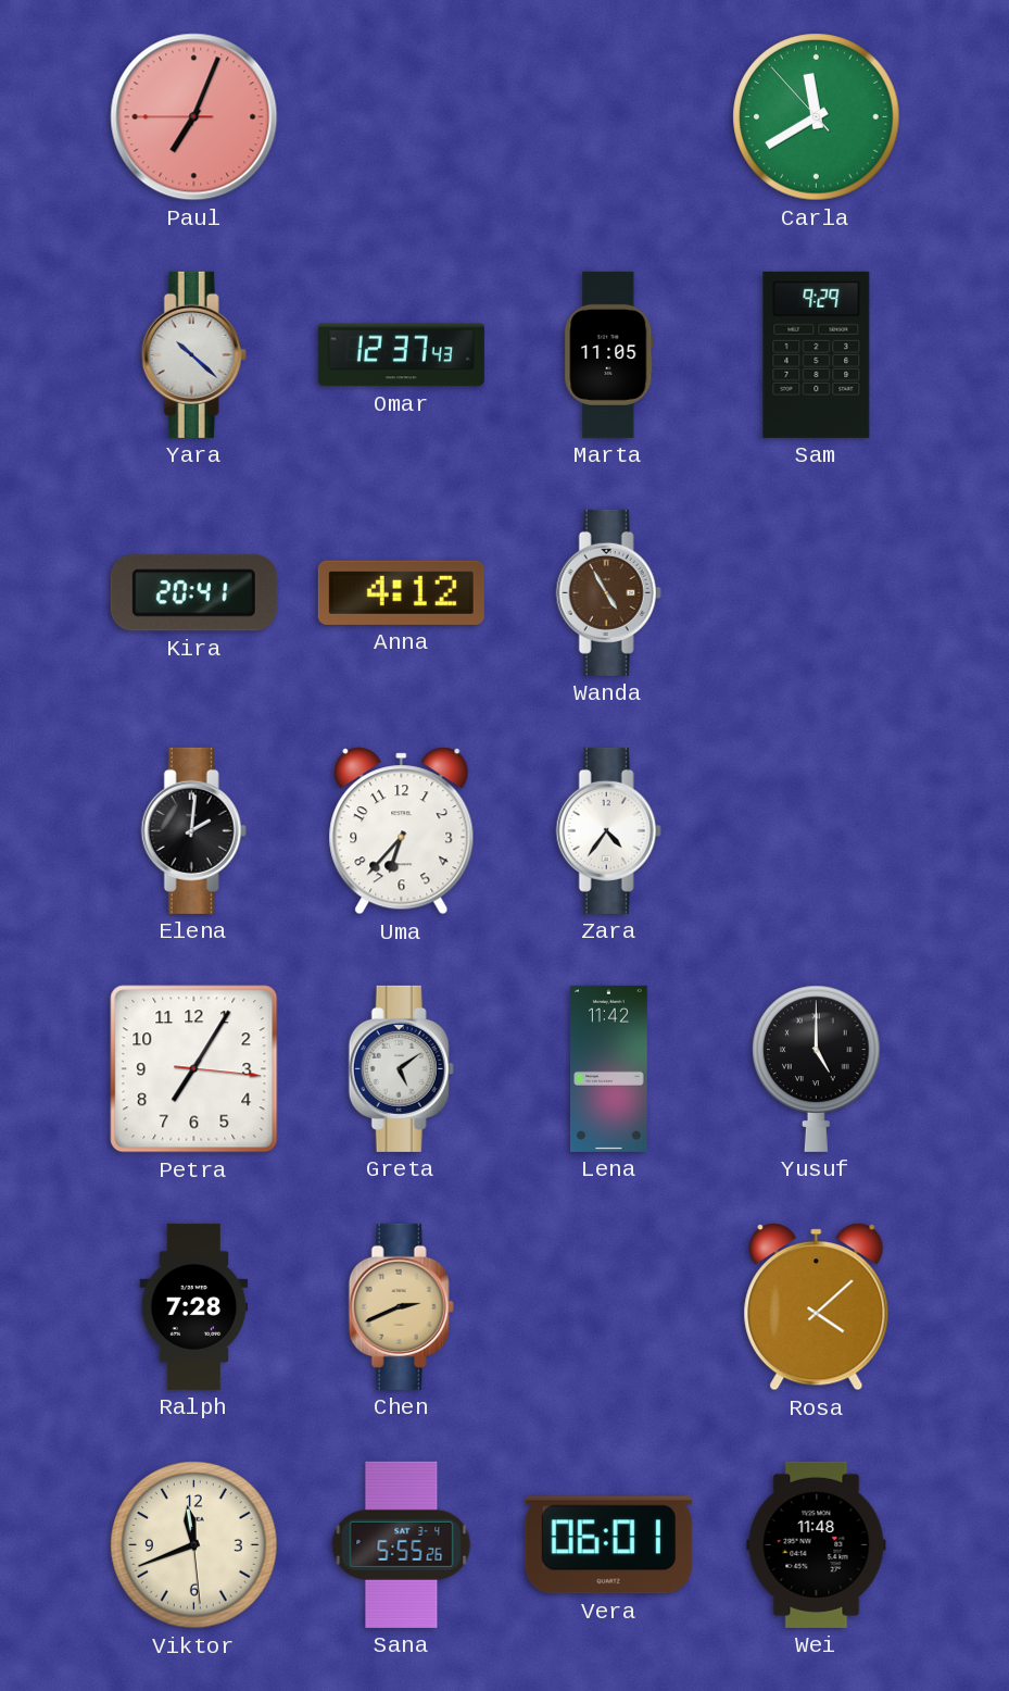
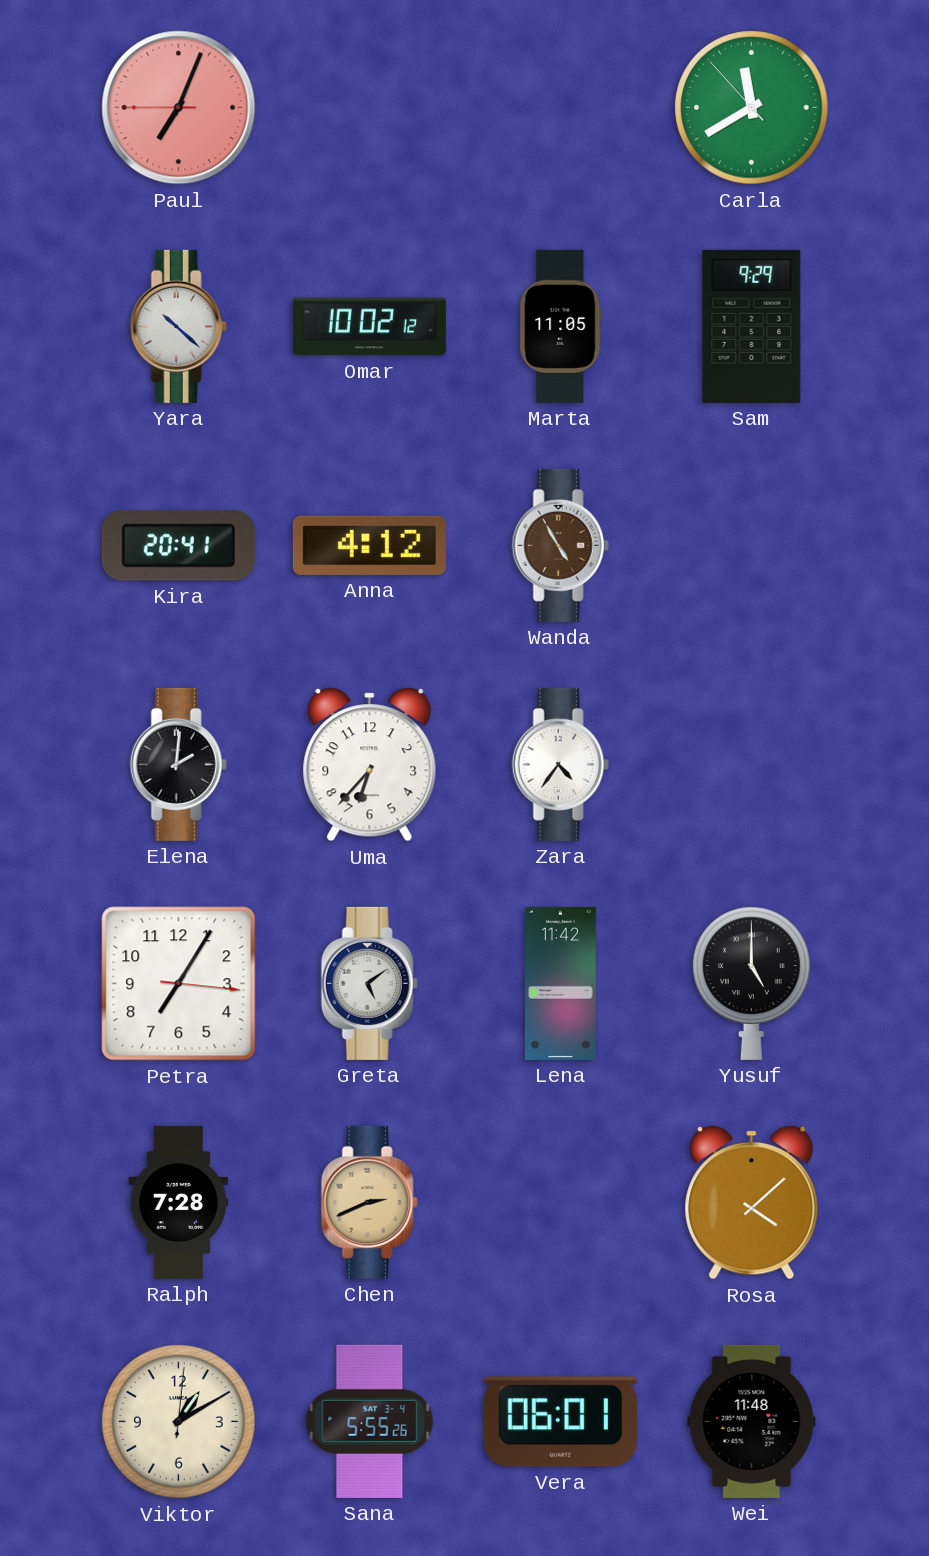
Omar: 12:37 -> 10:02 (369, 327)
Viktor: 11:41 -> 1:10 (179, 1422)
